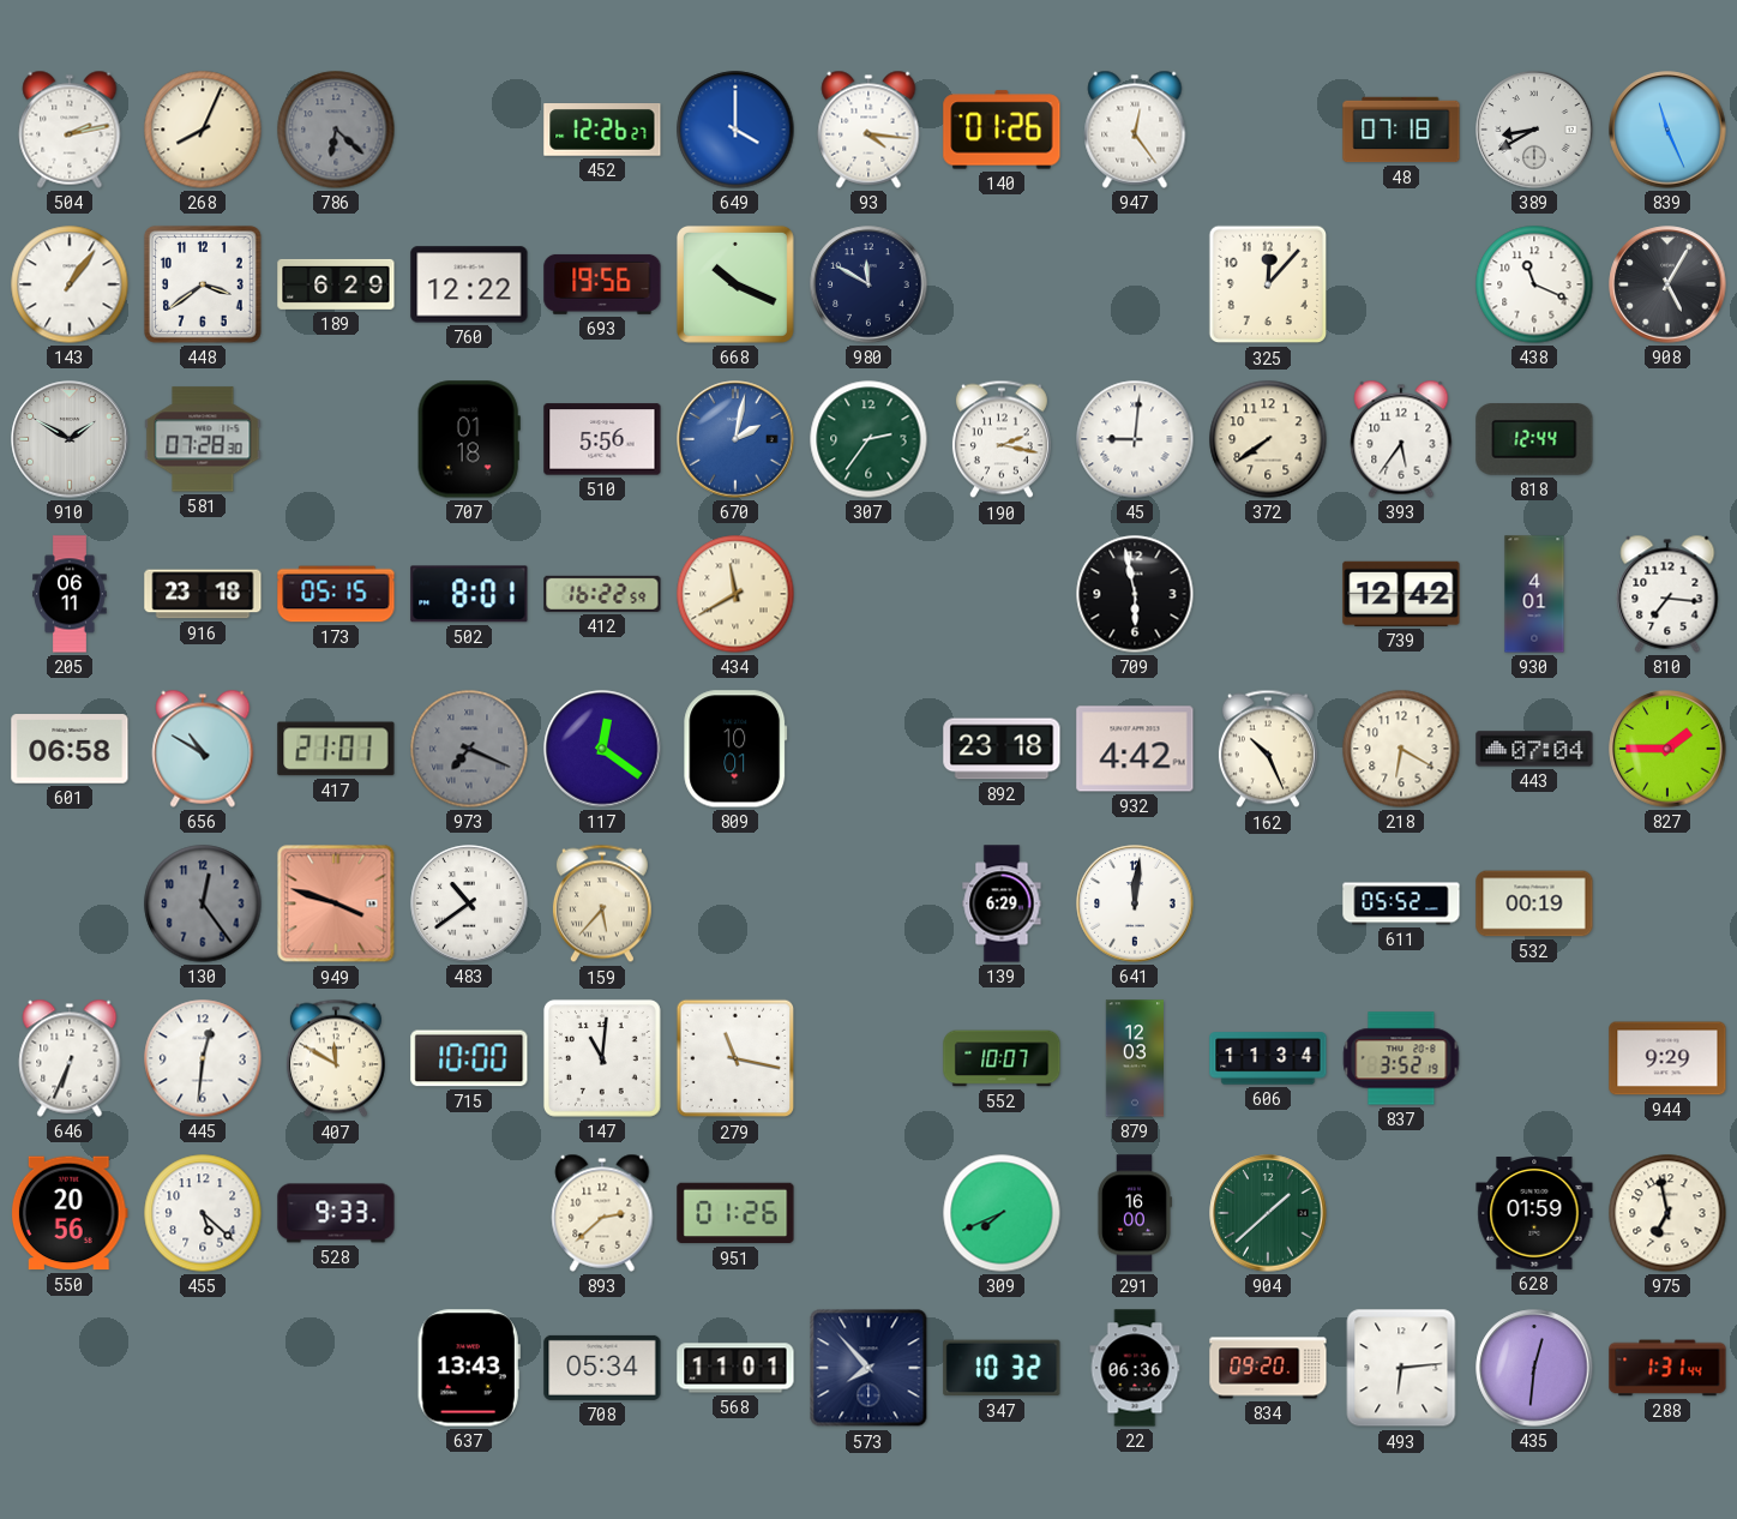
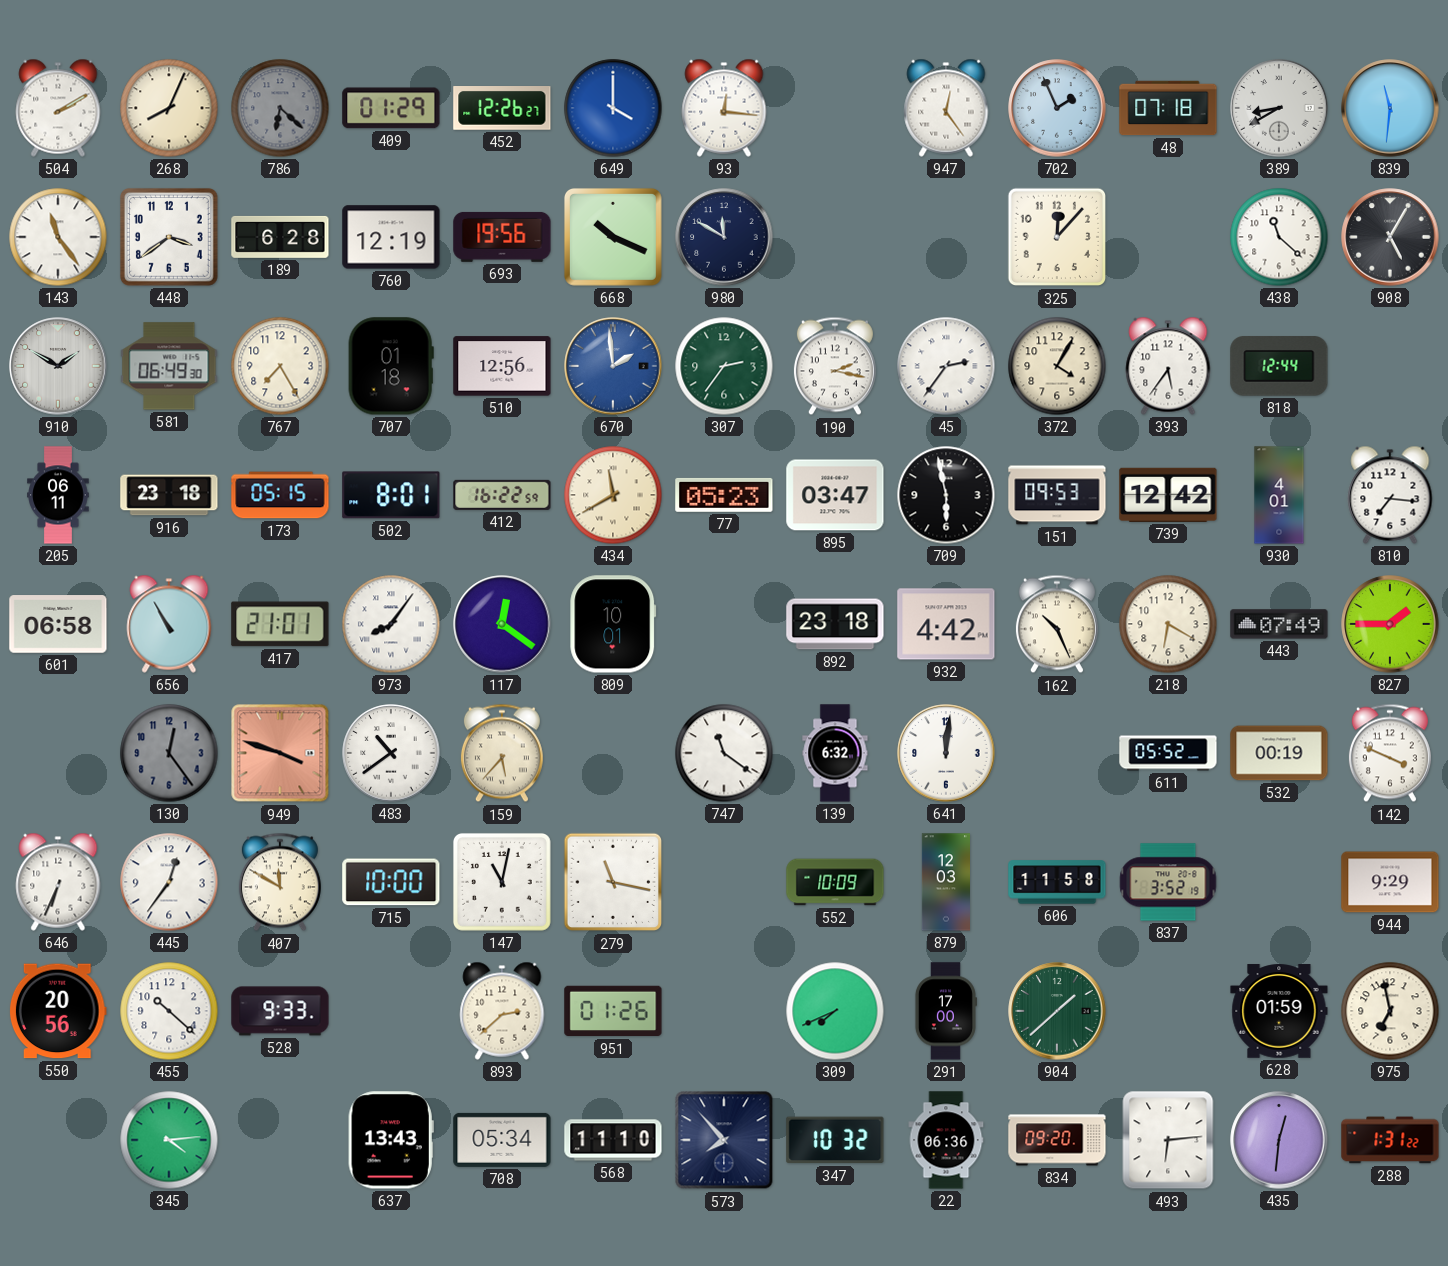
504: 2:13 -> 2:10 (58, 108)
409: none -> 01:29 (391, 108)
93: 4:16 -> 12:16 (724, 108)
140: 01:26 -> none (1002, 130)
702: none -> 1:56 (1057, 108)
839: 11:26 -> 11:31 (1390, 108)
143: 1:06 -> 11:24 (58, 237)
189: 6:29 -> 6:28 (280, 237)
760: 12:22 -> 12:19 (391, 237)
438: 11:19 -> 11:22 (1279, 237)
581: 07:28 -> 06:49 (169, 366)
767: none -> 7:25 (280, 366)
510: 5:56 -> 12:56 (502, 366)
670: 2:02 -> 1:59 (613, 366)
45: 9:01 -> 2:36 (946, 366)
372: 7:39 -> 4:05 (1057, 366)
77: none -> 05:23 (724, 495)
895: none -> 03:47 (835, 495)
151: none -> 09:53 (1057, 495)
656: 10:50 -> 10:55 (169, 624)
973: 7:19 -> 8:06 (391, 624)
973 dial: grey -> white (391, 624)
443: 07:04 -> 07:49 (1279, 624)
747: none -> 11:21 (724, 753)
139: 6:29 -> 6:32 (835, 753)
142: none -> 3:49 (1390, 753)
445: 12:31 -> 12:36 (169, 882)
147: 11:01 -> 11:02 (502, 882)
552: 10:07 -> 10:09 (835, 882)
606: 11:34 -> 11:58 (1057, 882)
455: 5:22 -> 10:22 (169, 1011)
291: 16:00 -> 17:00 (945, 1011)
345: none -> 4:14 (169, 1140)
568: 11:01 -> 11:10 (613, 1140)
288: 1:31:44 -> 1:31:22 (1390, 1140)
